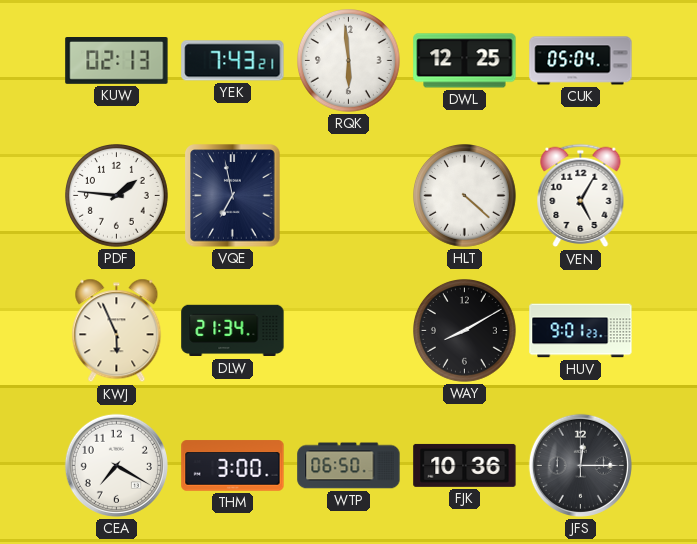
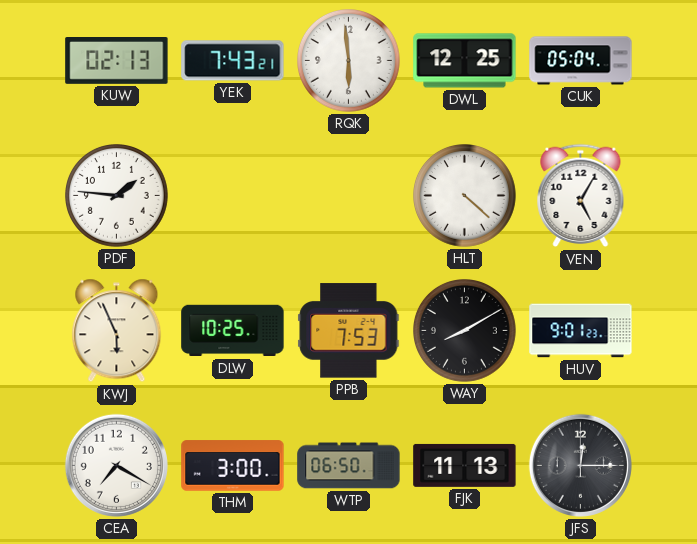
VQE: 6:58 -> none (233, 196)
DLW: 21:34 -> 10:25 (233, 331)
PPB: none -> 7:53 (349, 331)
FJK: 10:36 -> 11:13 (465, 465)
